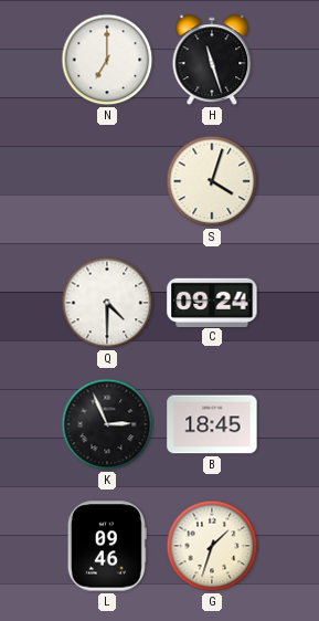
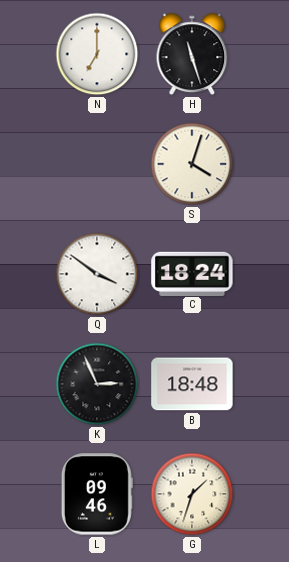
Q: 4:30 -> 3:51 (97, 274)
C: 09:24 -> 18:24 (192, 273)
B: 18:45 -> 18:48 (192, 384)
